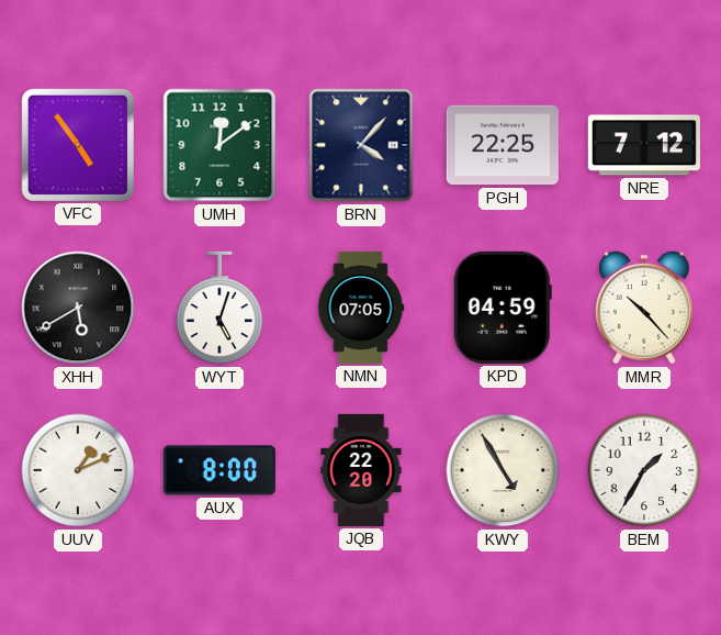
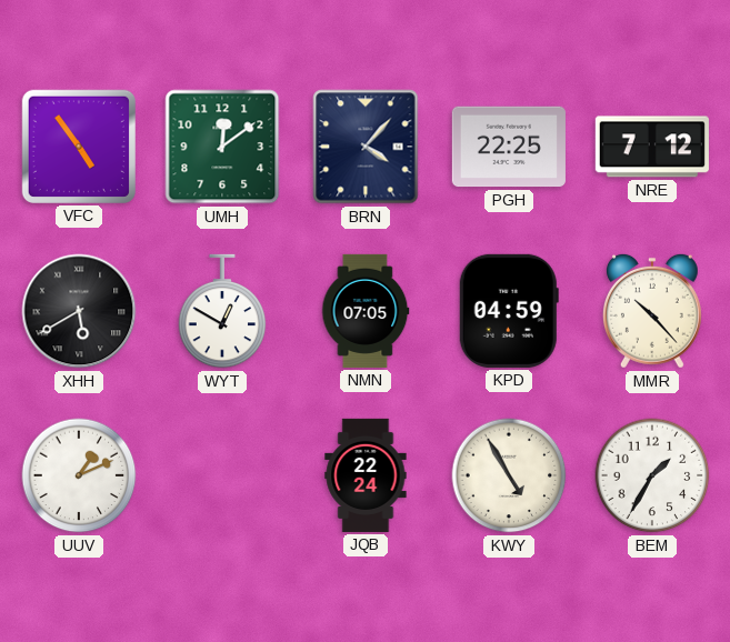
WYT: 5:03 -> 12:50 (222, 311)
AUX: 8:00 -> none (219, 470)
JQB: 22:20 -> 22:24 (366, 475)
